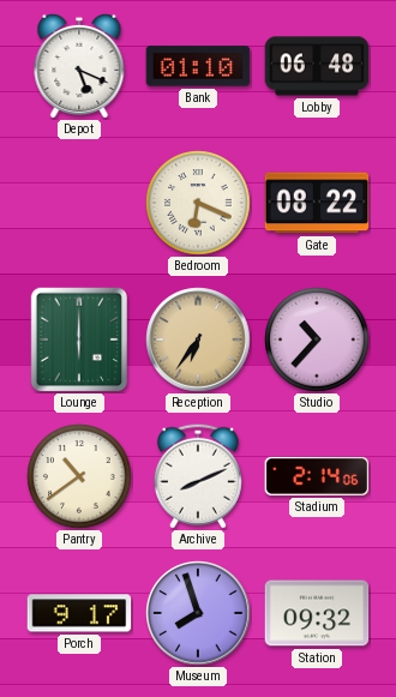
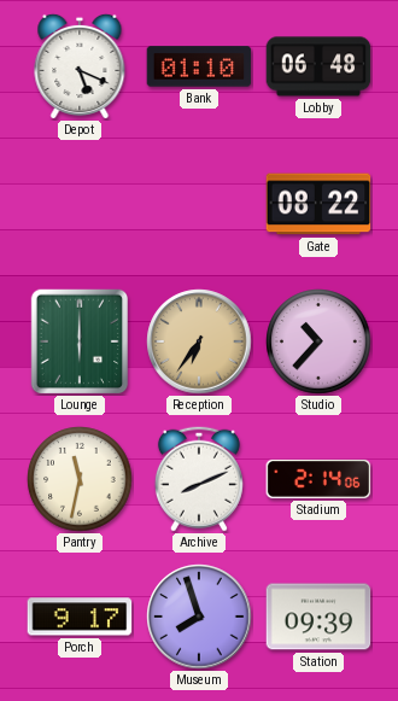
Bedroom: 6:19 -> none (198, 203)
Pantry: 10:39 -> 11:32 (80, 479)
Station: 09:32 -> 09:39 (318, 617)
